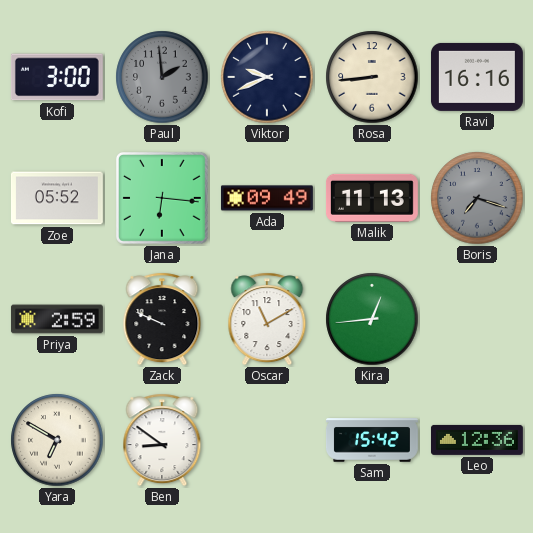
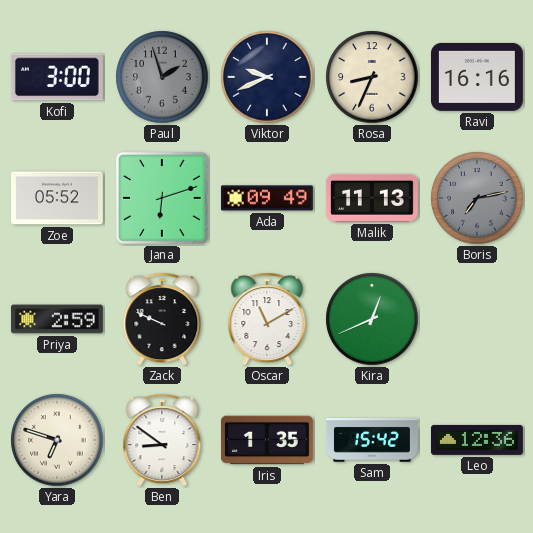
Paul: 1:59 -> 1:57 (162, 77)
Rosa: 8:44 -> 8:34 (372, 77)
Jana: 6:16 -> 6:12 (162, 198)
Boris: 7:18 -> 7:13 (477, 198)
Kira: 12:44 -> 12:41 (372, 319)
Yara: 6:50 -> 6:48 (57, 440)
Iris: none -> 1:35 (267, 440)
